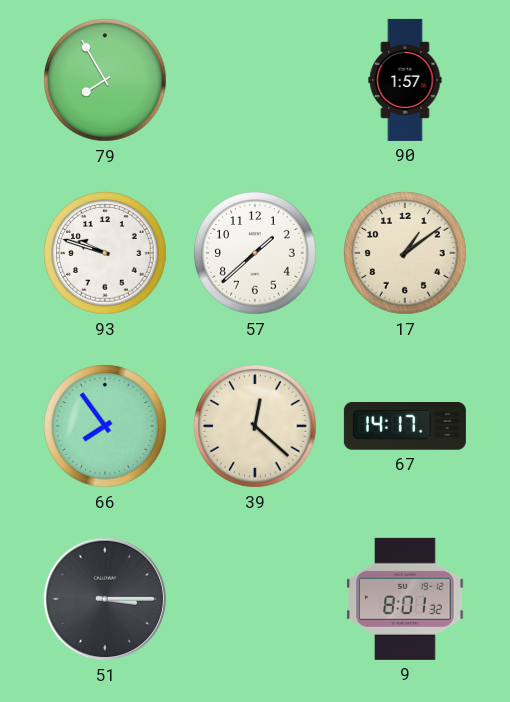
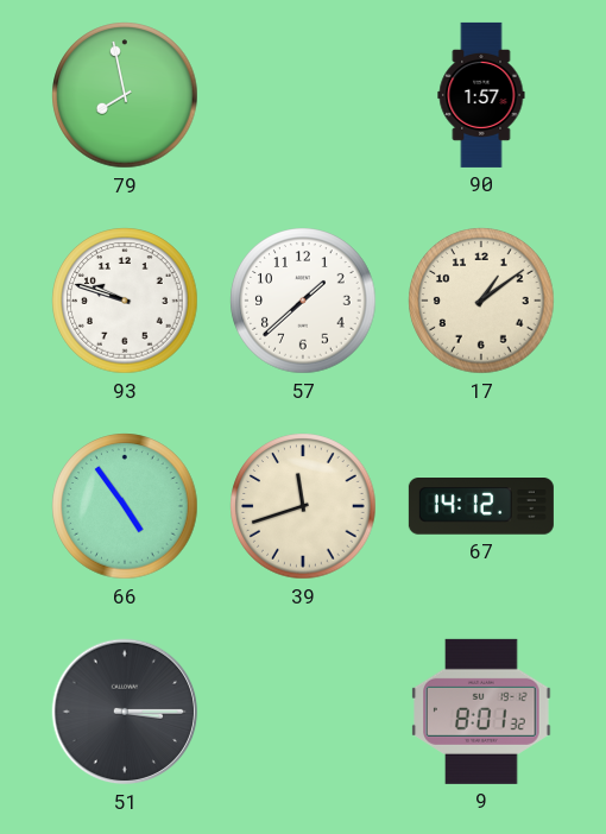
79: 7:55 -> 7:58 (125, 95)
66: 7:54 -> 4:54 (125, 506)
39: 12:22 -> 11:42 (303, 506)
67: 14:17 -> 14:12 (481, 507)
